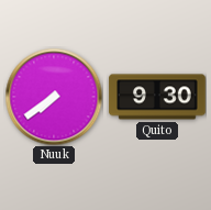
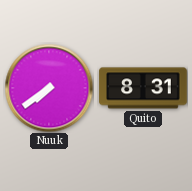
Quito: 9:30 -> 8:31 (143, 88)
